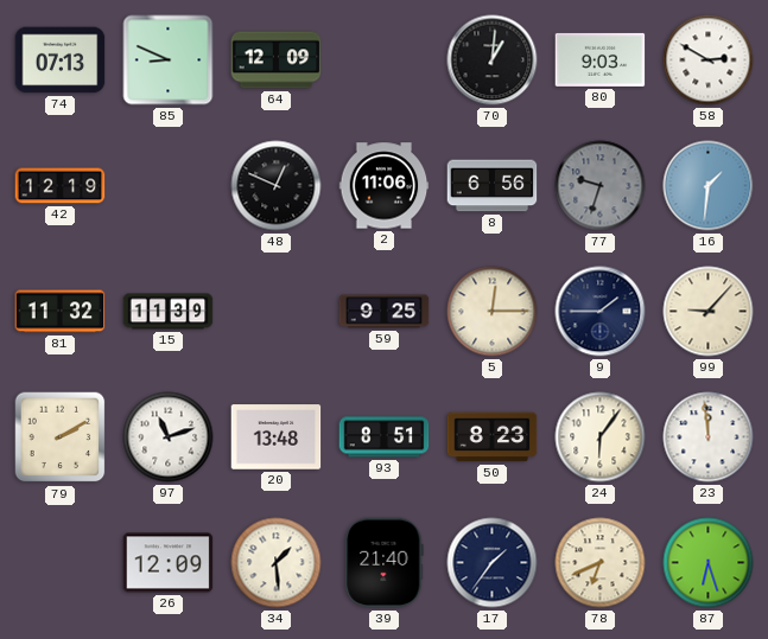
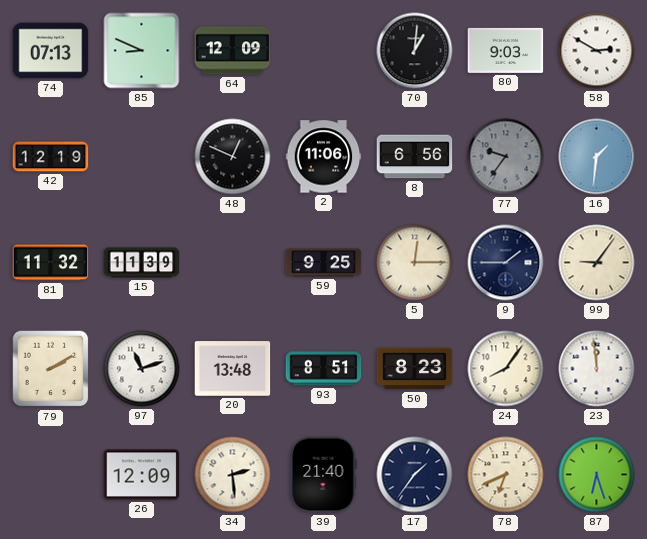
77: 9:33 -> 9:36 (506, 157)
99: 9:07 -> 9:06 (597, 263)
24: 6:06 -> 8:06 (506, 369)
34: 1:29 -> 2:29 (233, 475)
